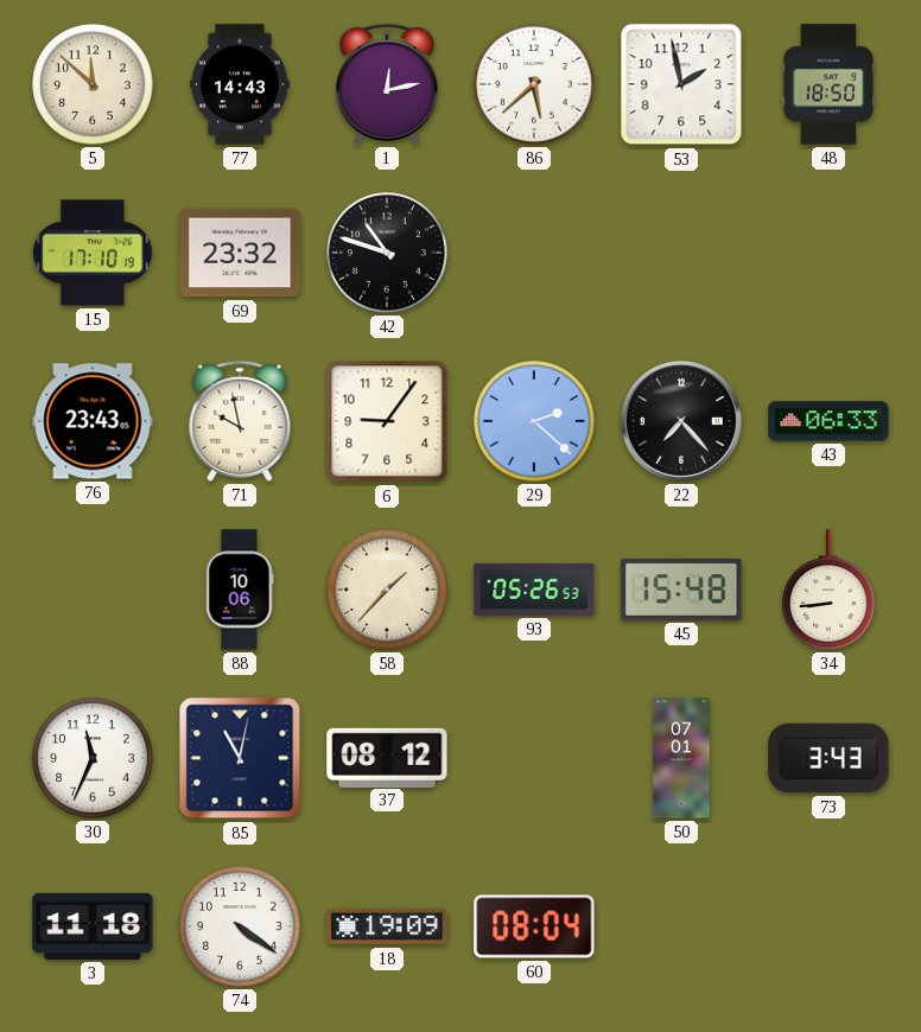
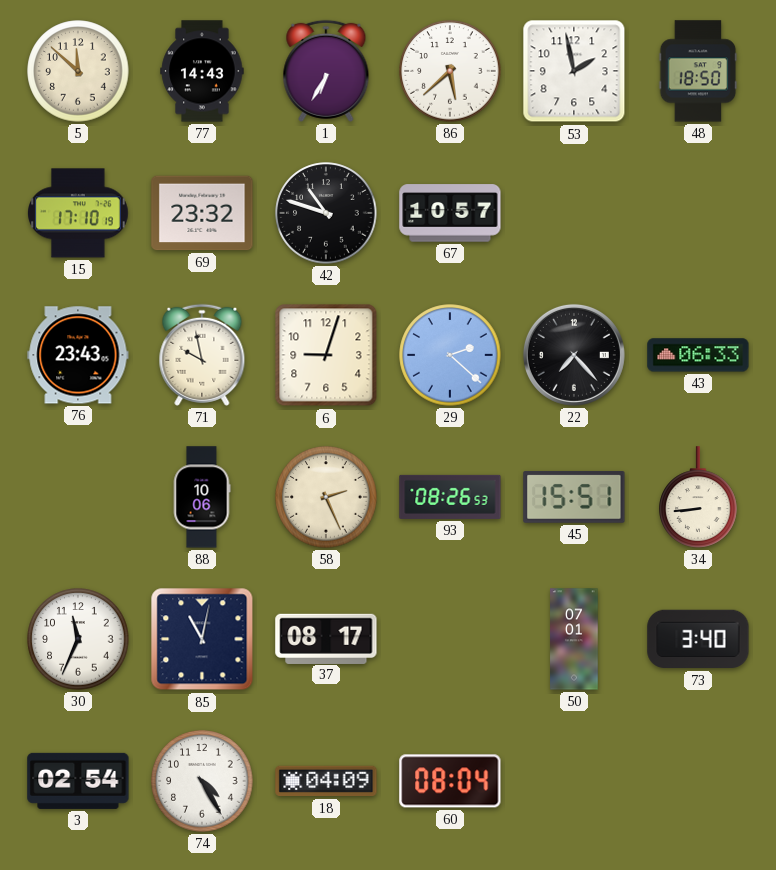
1: 12:13 -> 6:35 (326, 71)
67: none -> 10:57 (450, 213)
6: 9:06 -> 9:03 (326, 355)
58: 1:37 -> 2:26 (326, 497)
93: 05:26 -> 08:26 (450, 497)
45: 15:48 -> 15:51 (574, 497)
37: 08:12 -> 08:17 (326, 638)
73: 3:43 -> 3:40 (698, 639)
3: 11:18 -> 02:54 (78, 781)
74: 4:21 -> 4:25 (202, 781)
18: 19:09 -> 04:09 (326, 781)
